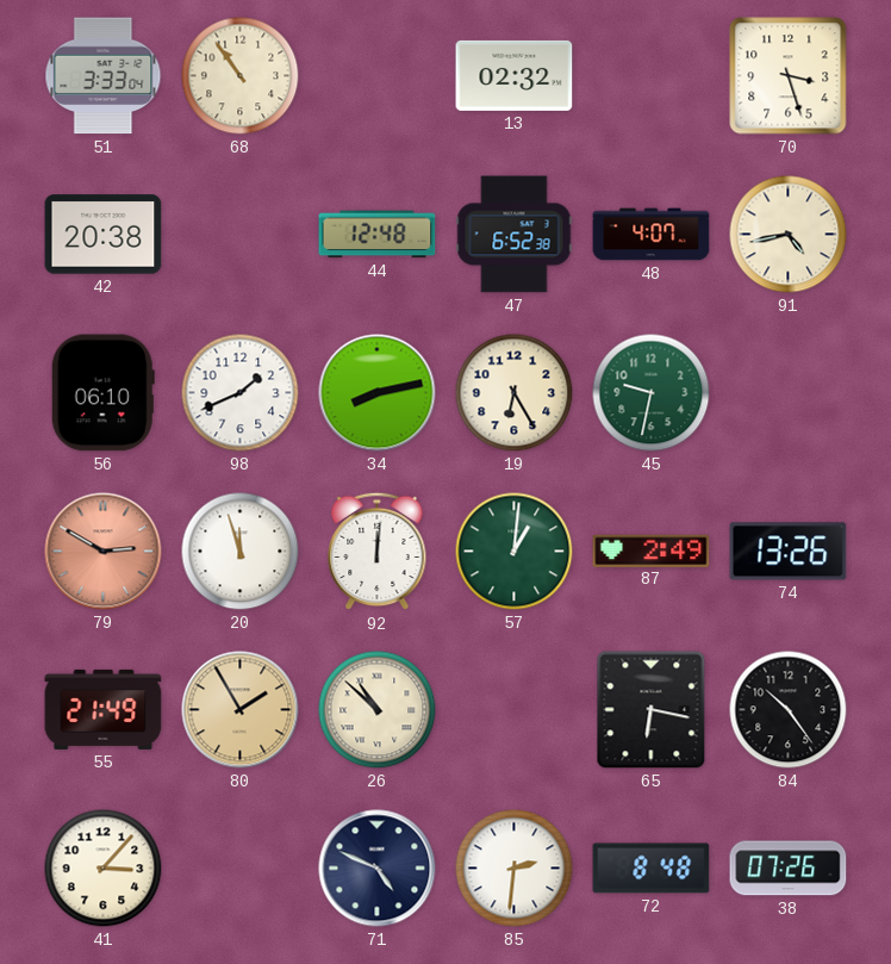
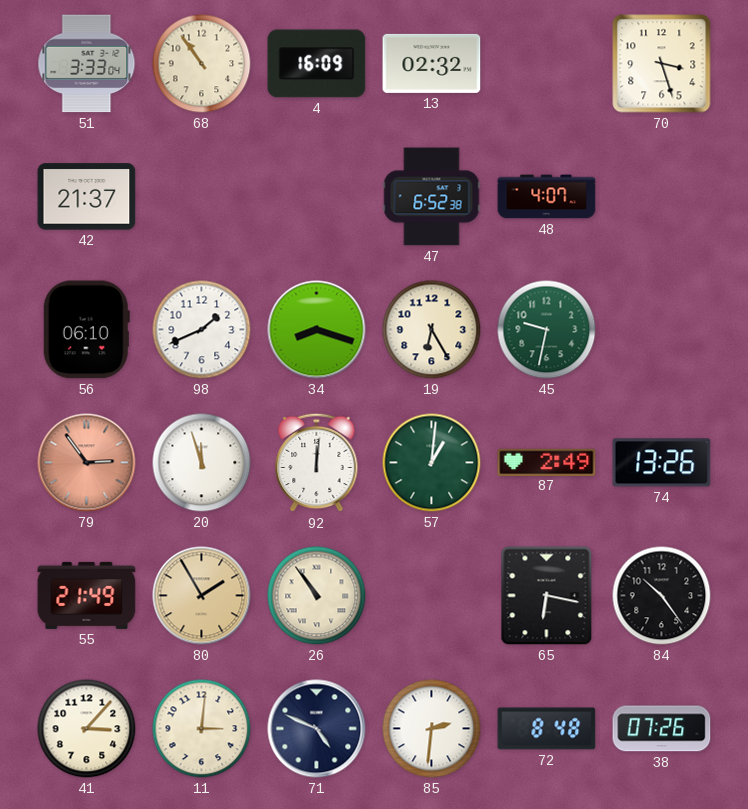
4: none -> 16:09 (317, 64)
42: 20:38 -> 21:37 (87, 197)
44: 12:48 -> none (378, 235)
91: 4:43 -> none (789, 235)
34: 8:13 -> 8:18 (317, 330)
79: 2:50 -> 2:54 (87, 463)
26: 10:52 -> 10:54 (317, 596)
11: none -> 3:01 (202, 729)
